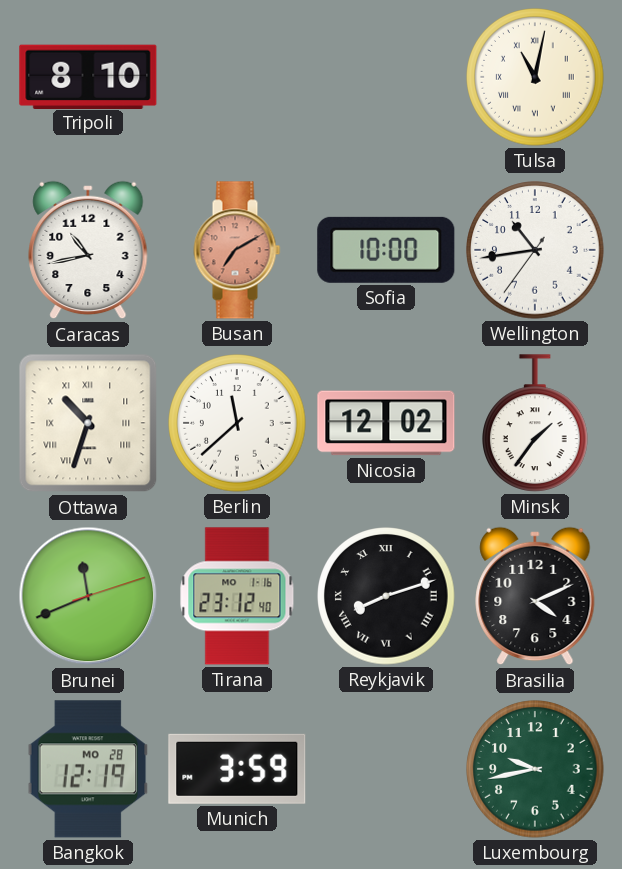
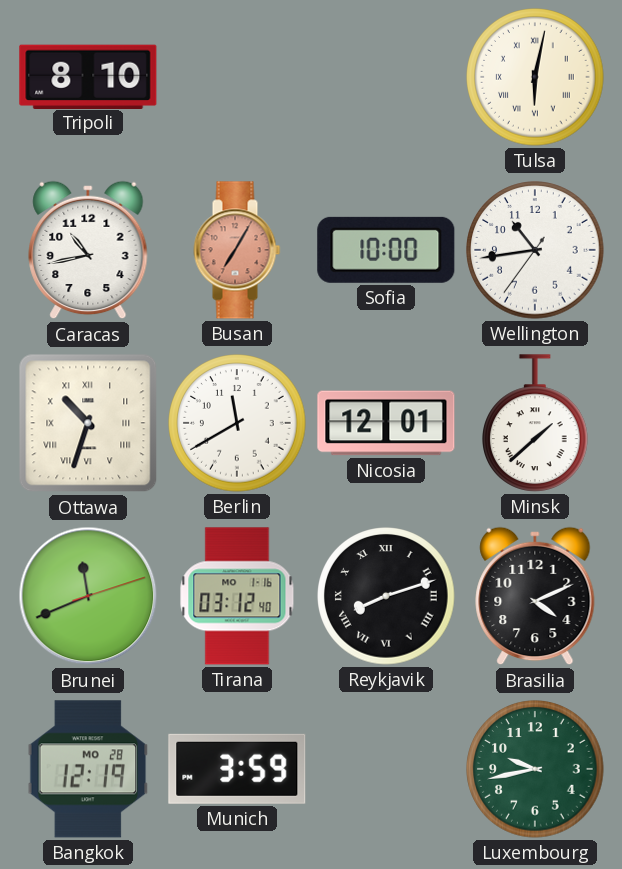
Tulsa: 11:02 -> 6:02 (535, 77)
Busan: 7:10 -> 7:05 (237, 250)
Berlin: 11:38 -> 11:40 (237, 423)
Nicosia: 12:02 -> 12:01 (386, 423)
Minsk: 1:36 -> 1:38 (536, 423)
Tirana: 23:12 -> 03:12 (237, 596)
